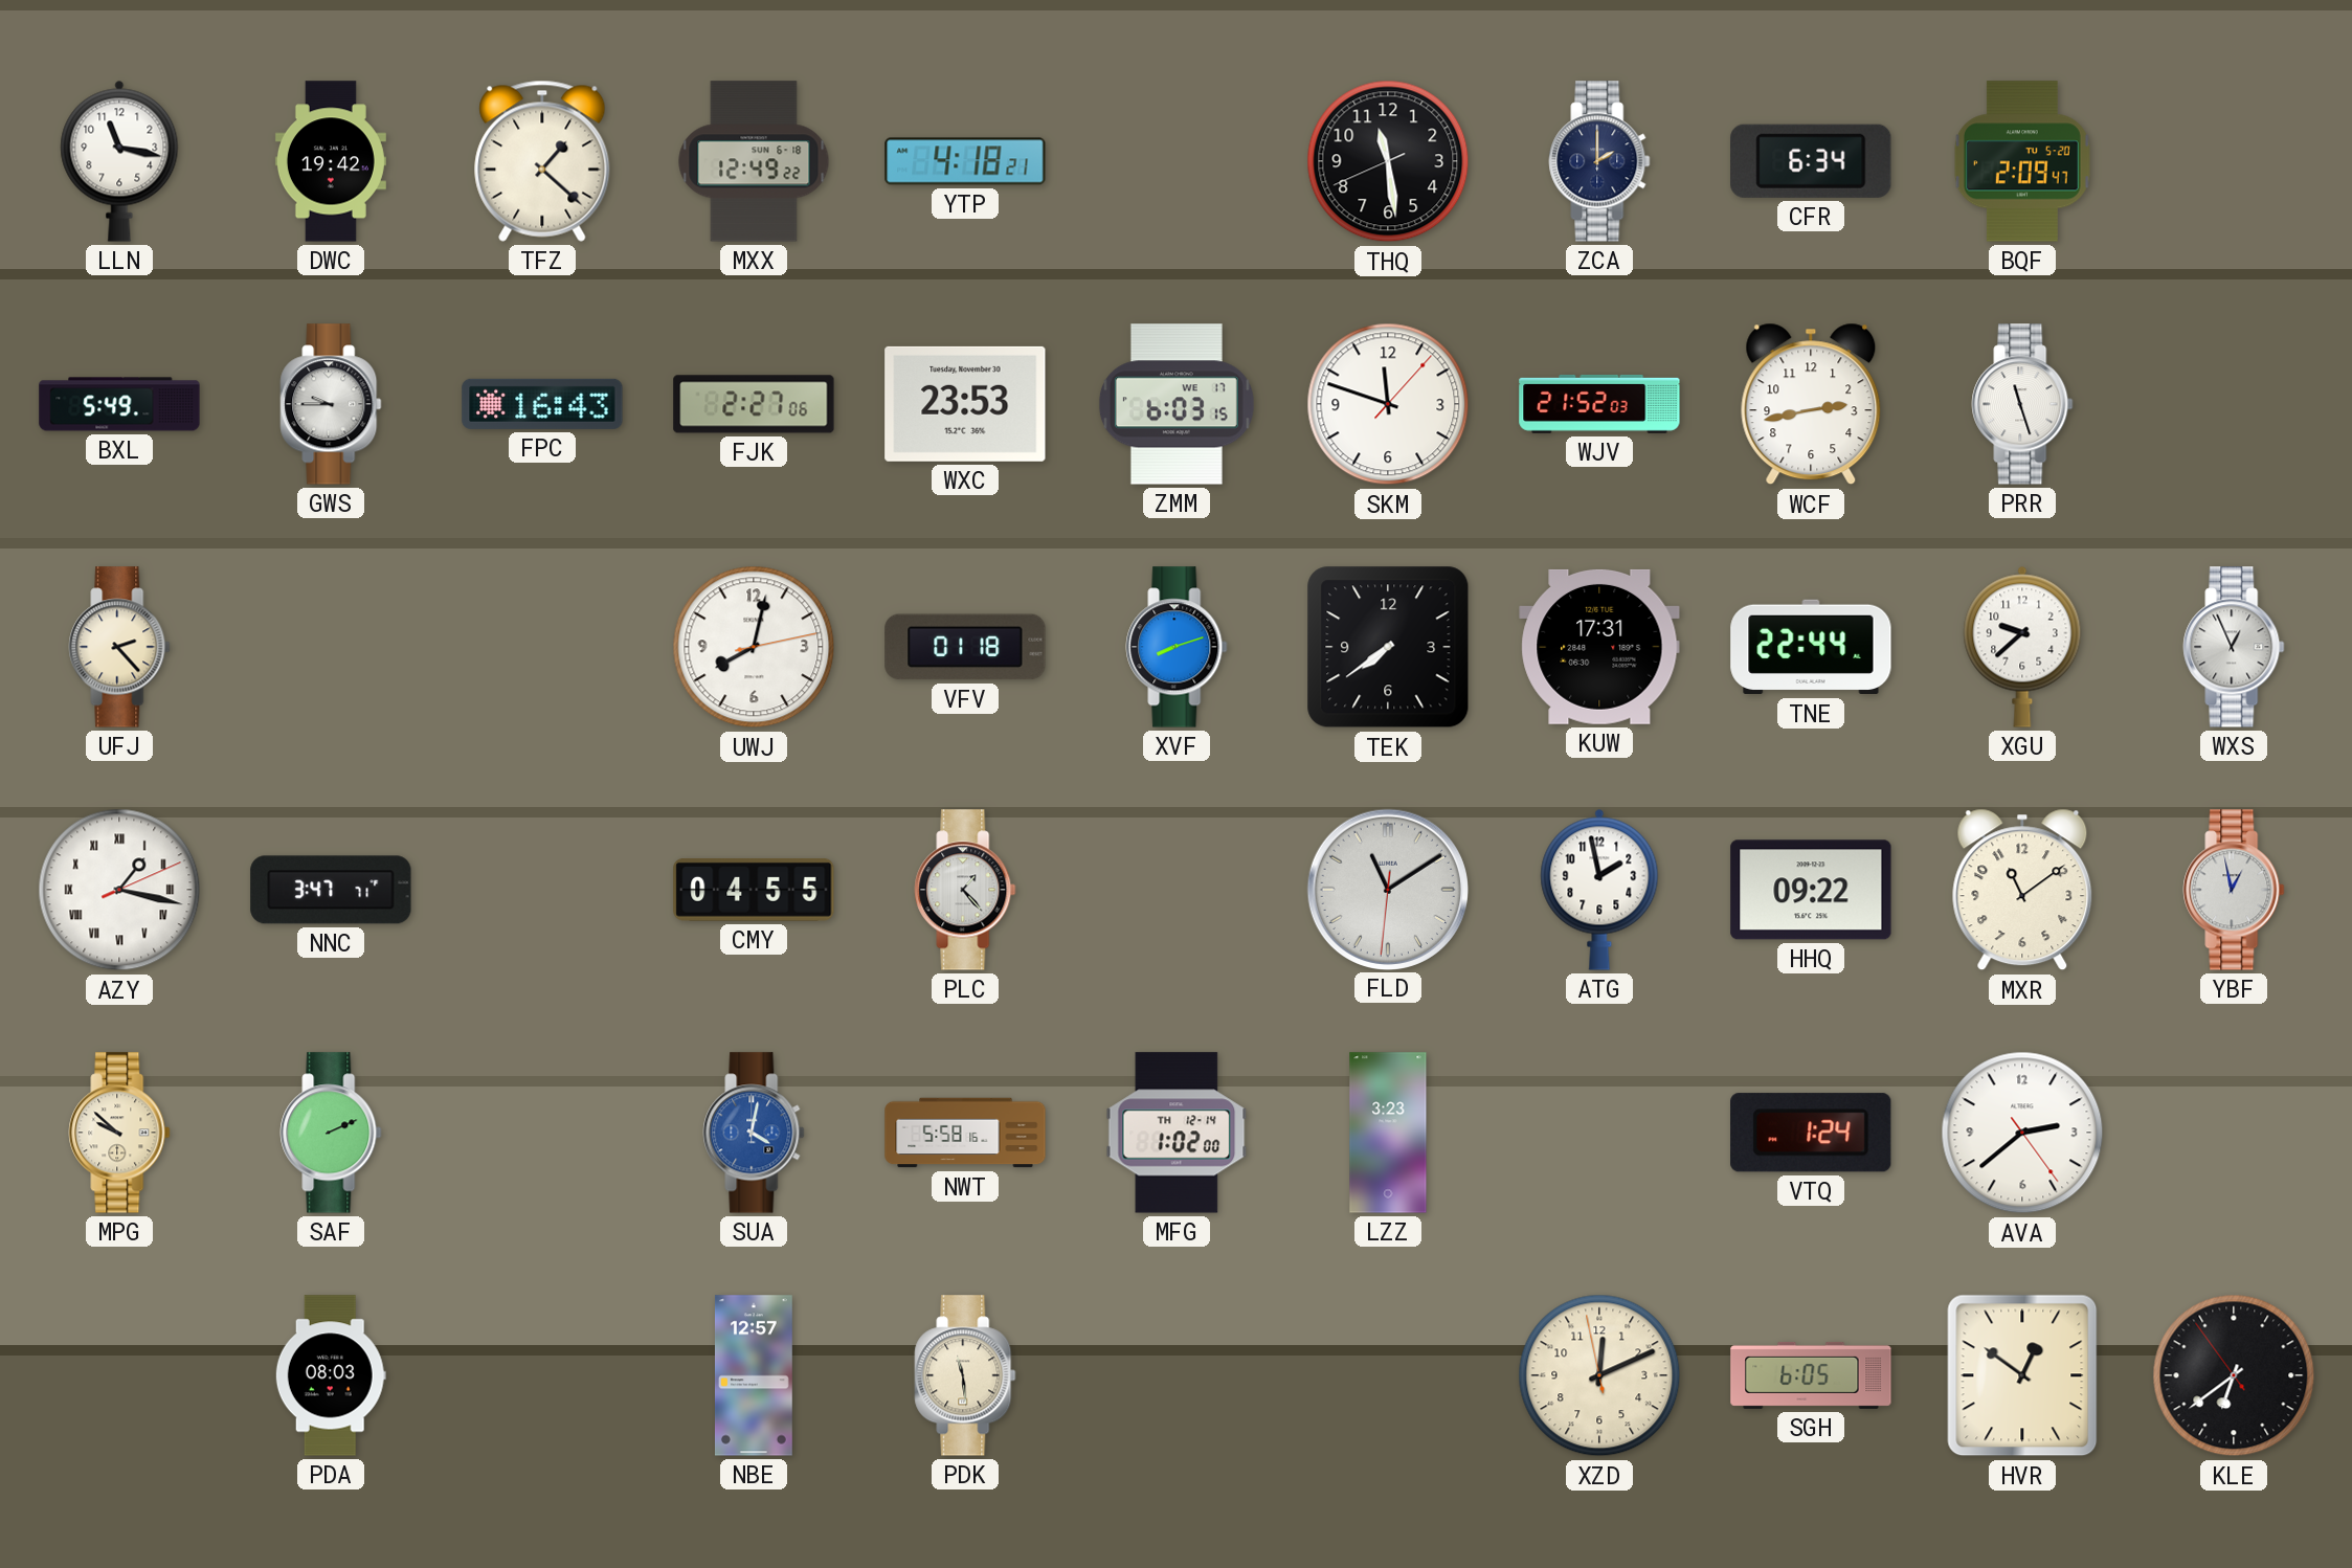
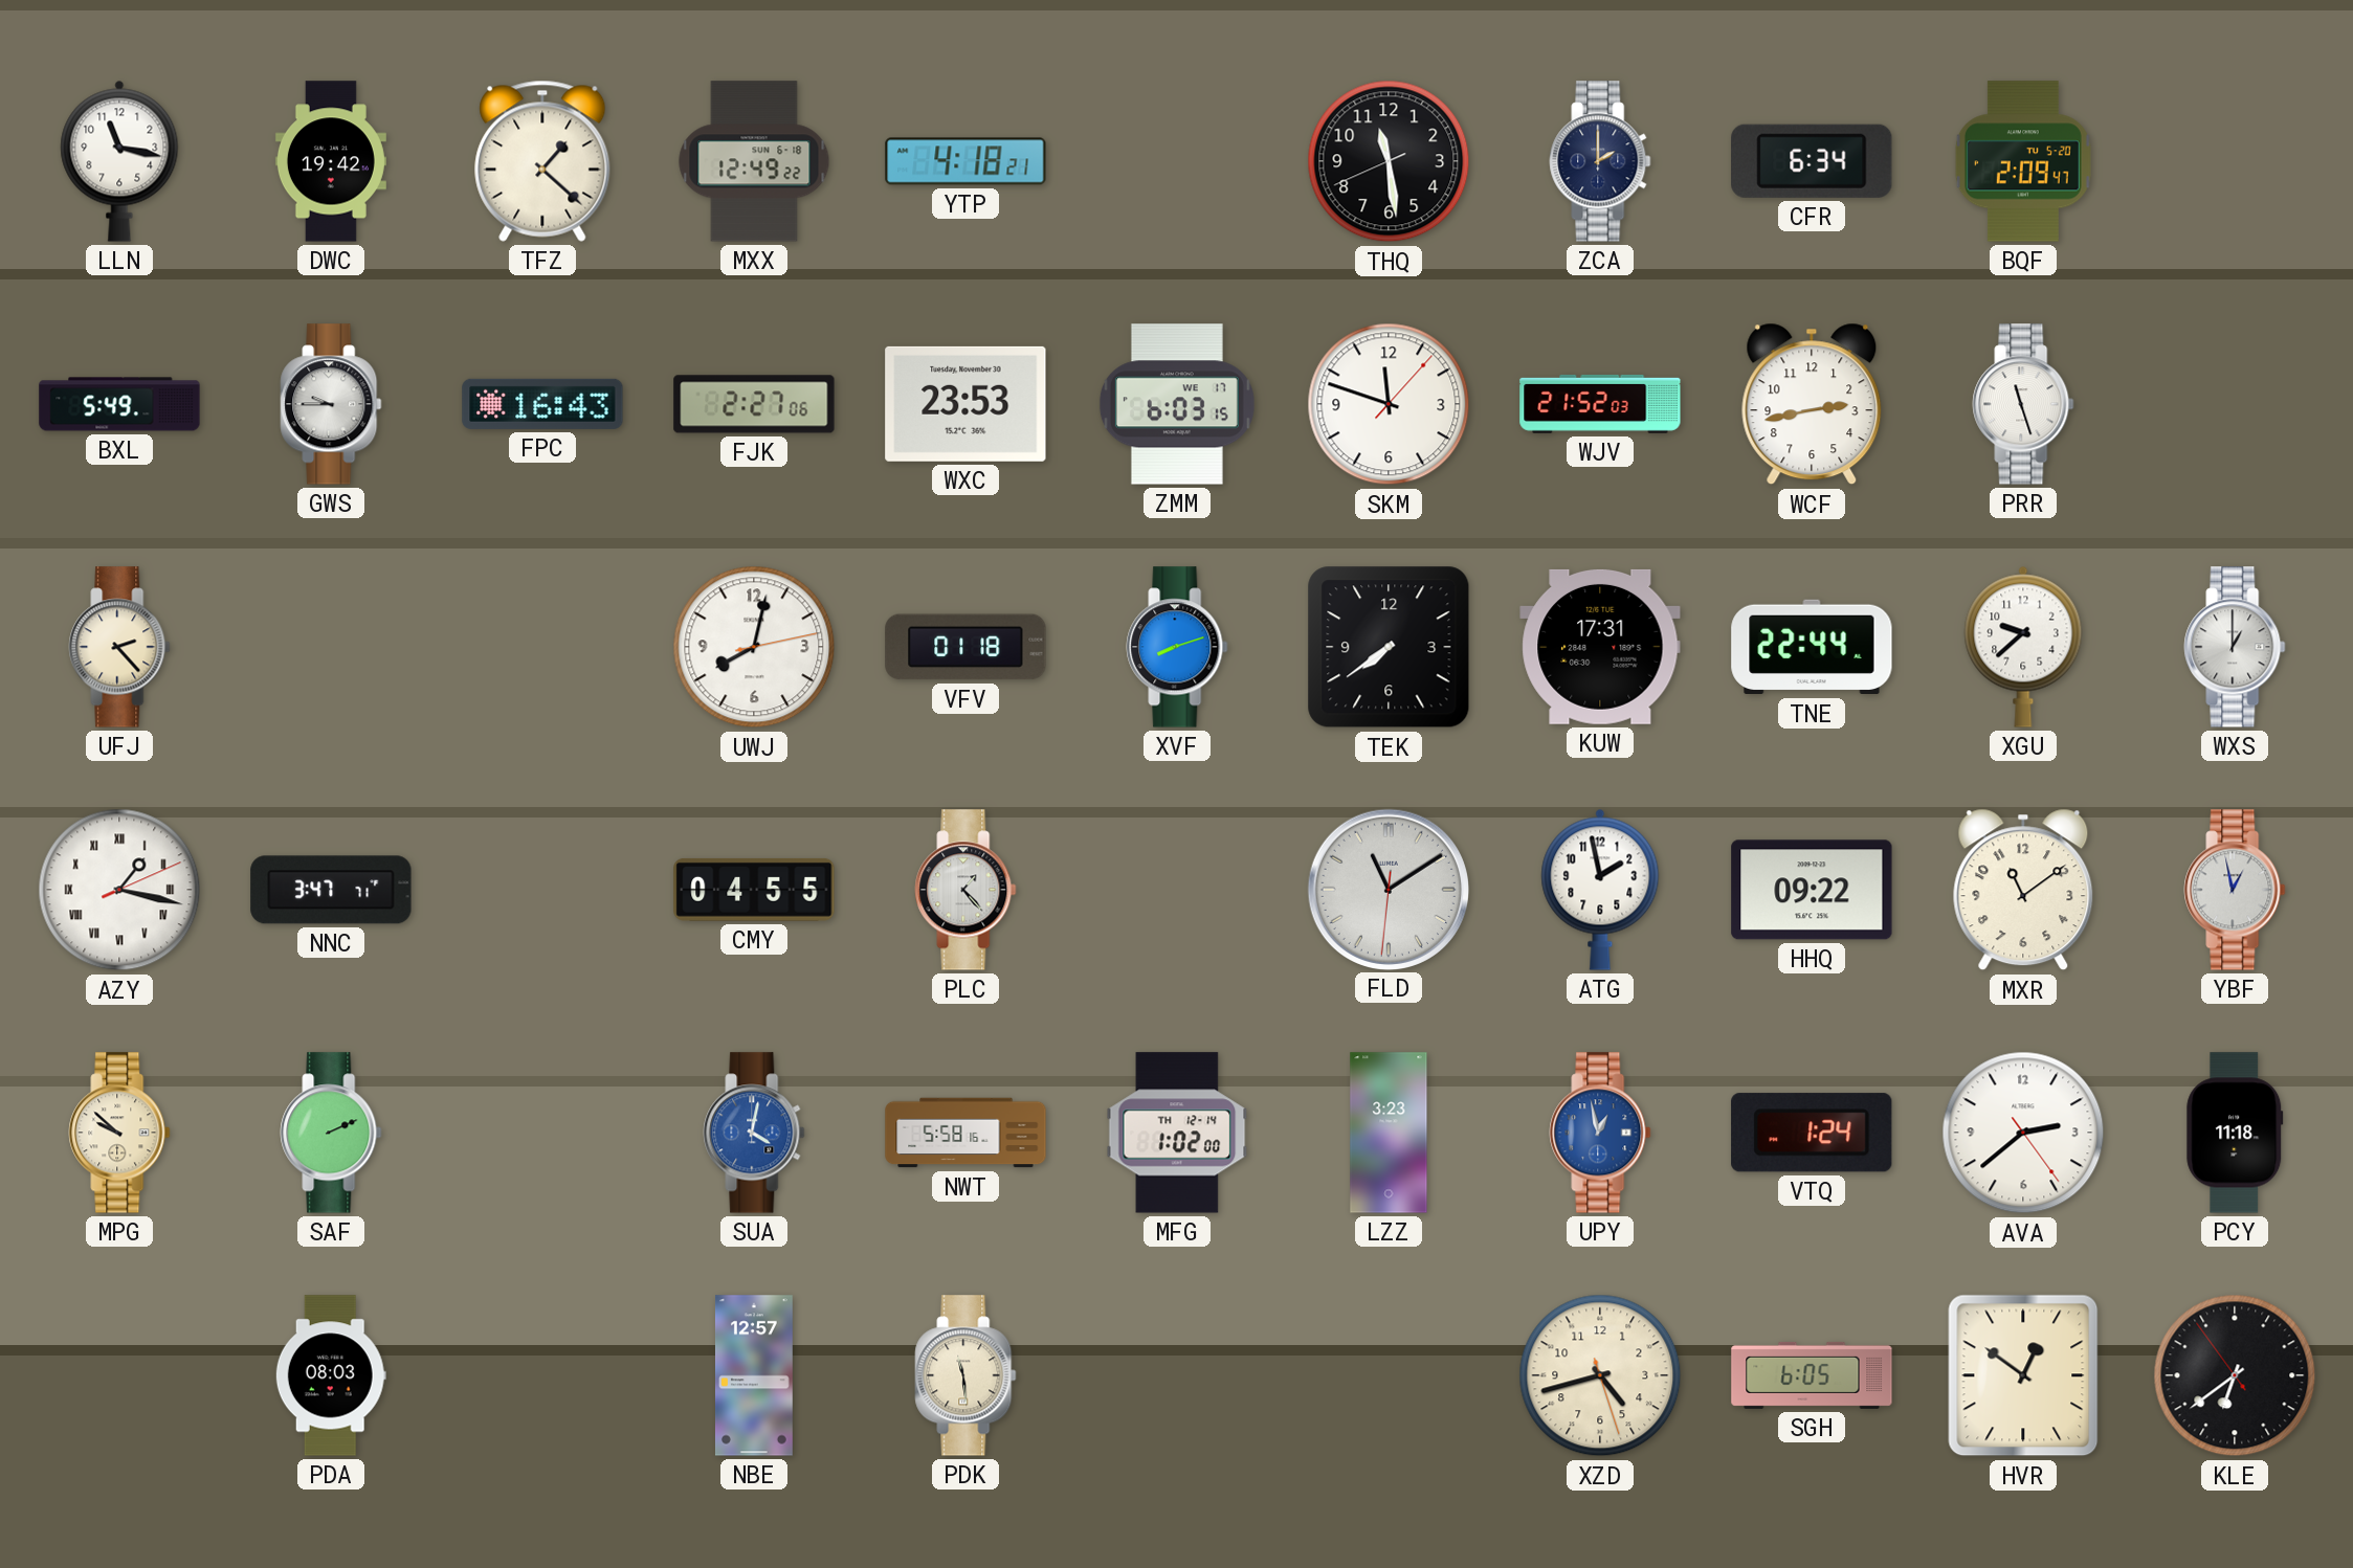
WXS: 12:56 -> 1:00 (2235, 647)
UPY: none -> 12:58 (1600, 1133)
PCY: none -> 11:18 (2235, 1133)
XZD: 12:10 -> 4:42 (1600, 1375)
